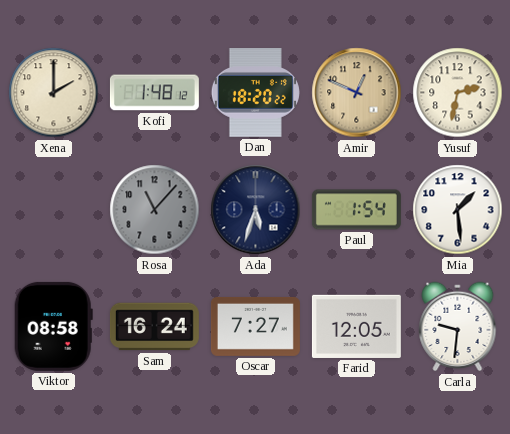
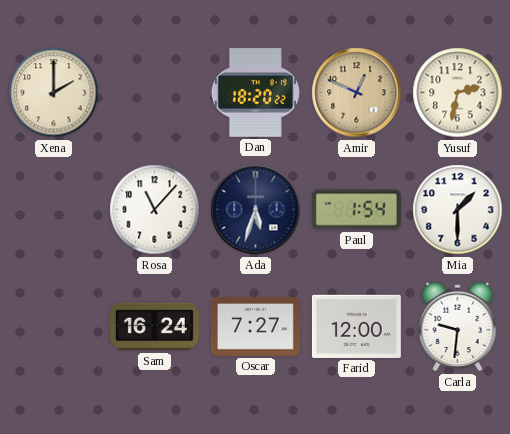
Kofi: 1:48 -> none (154, 93)
Rosa dial: grey -> white (155, 210)
Mia: 1:29 -> 1:30 (458, 210)
Viktor: 08:58 -> none (53, 326)
Farid: 12:05 -> 12:00 (356, 326)
